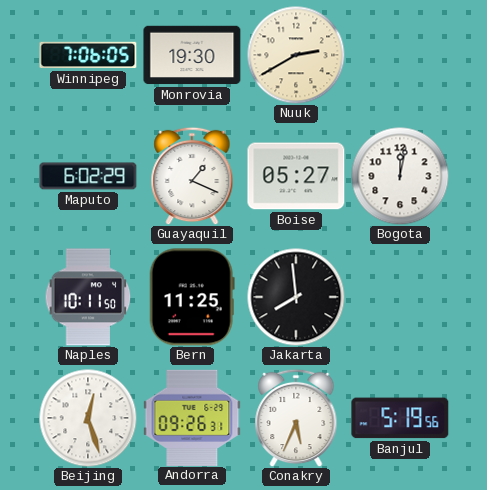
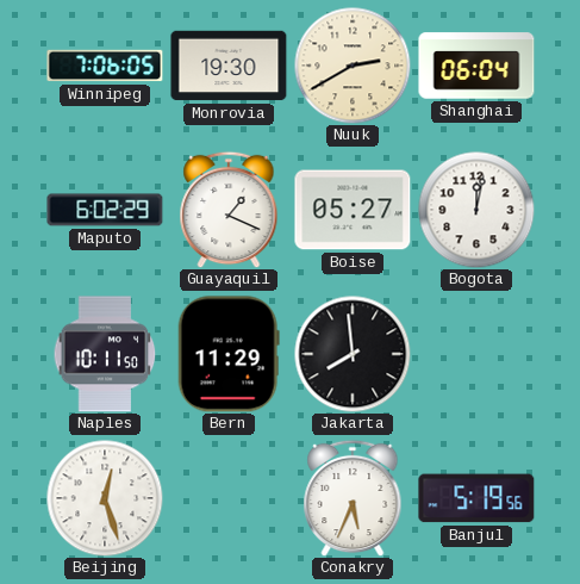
Shanghai: none -> 06:04 (476, 66)
Bern: 11:25 -> 11:29 (229, 354)
Andorra: 09:26 -> none (192, 417)
